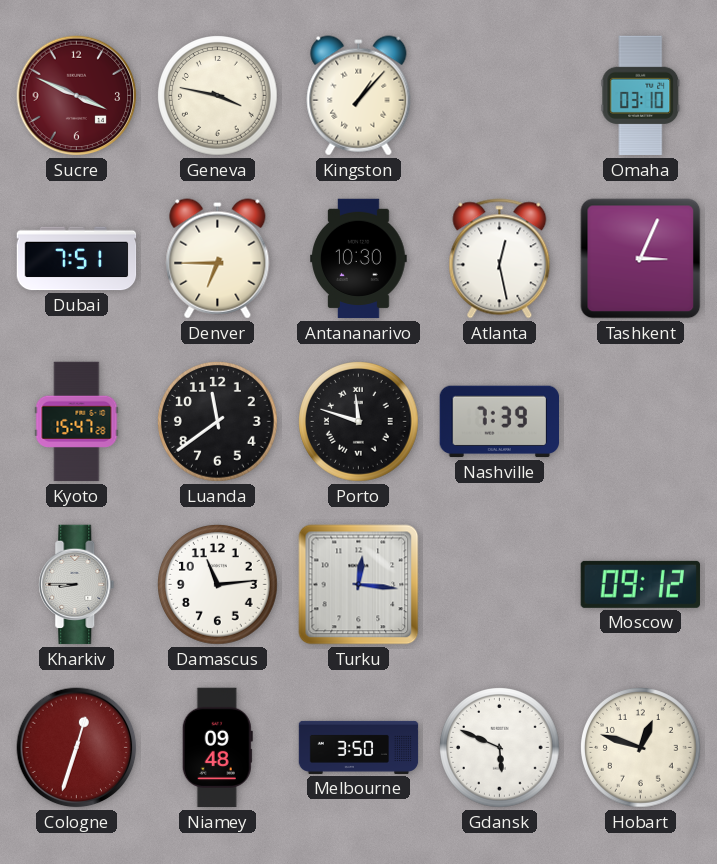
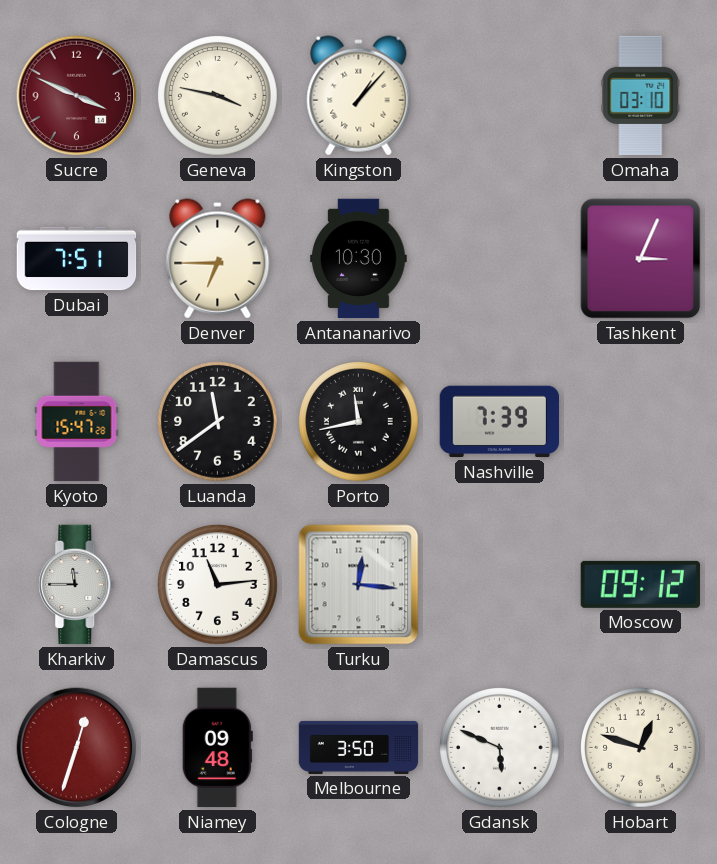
Atlanta: 12:28 -> none (500, 259)
Porto: 11:48 -> 11:43 (359, 422)
Kharkiv: 8:45 -> 11:45 (77, 585)
